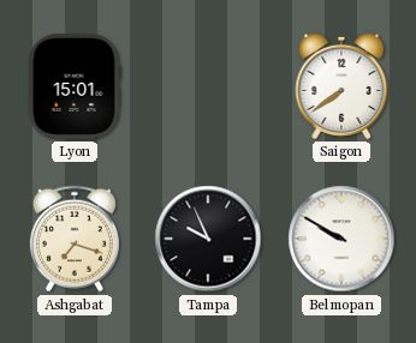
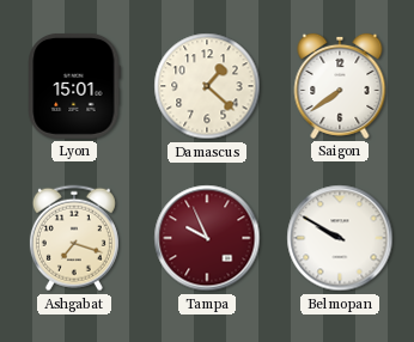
Damascus: none -> 1:22 (207, 86)
Tampa dial: black -> burgundy (207, 238)
